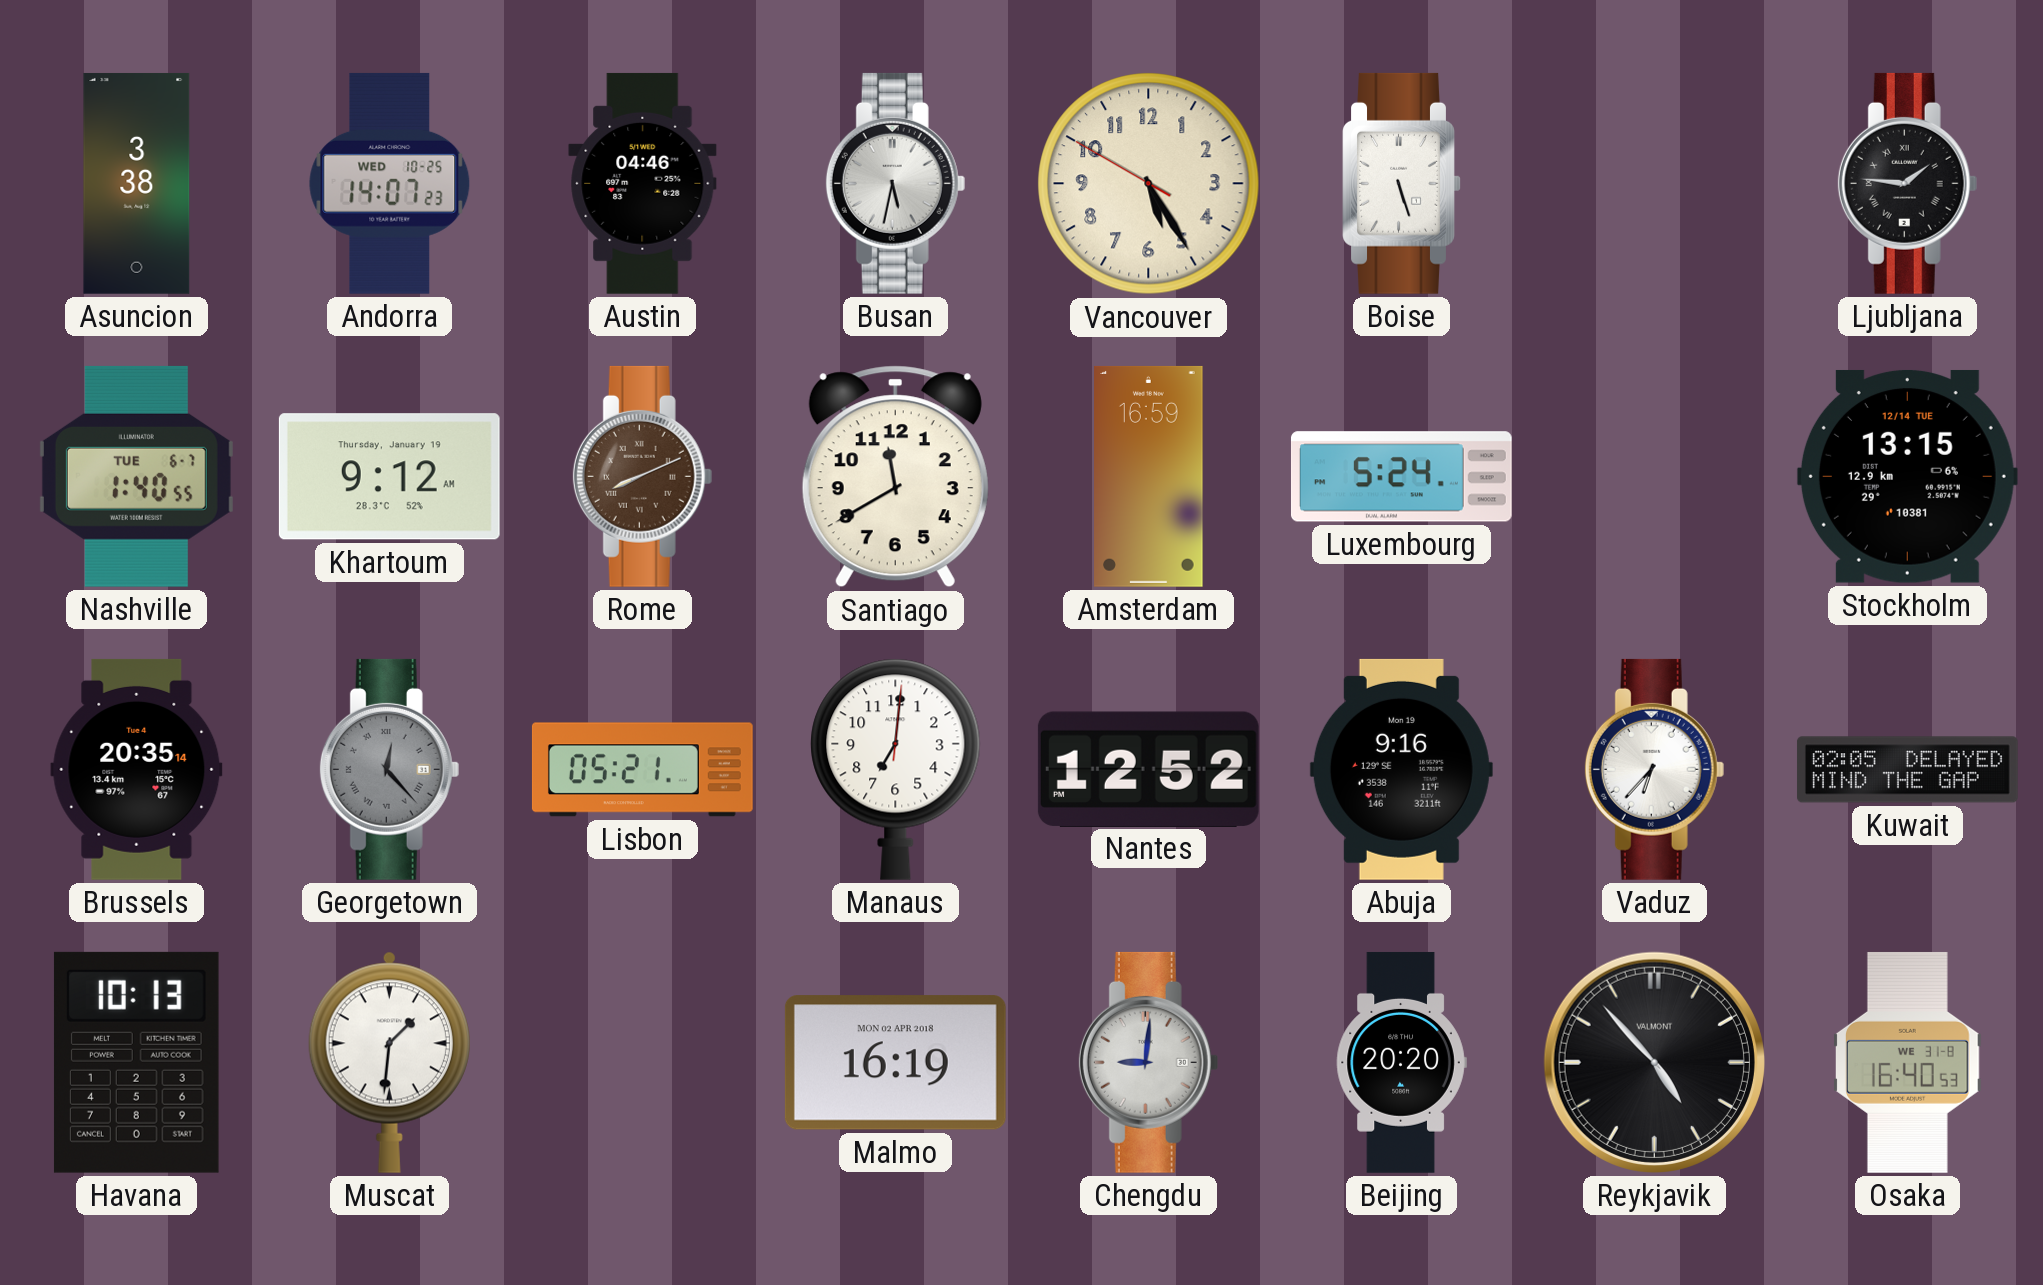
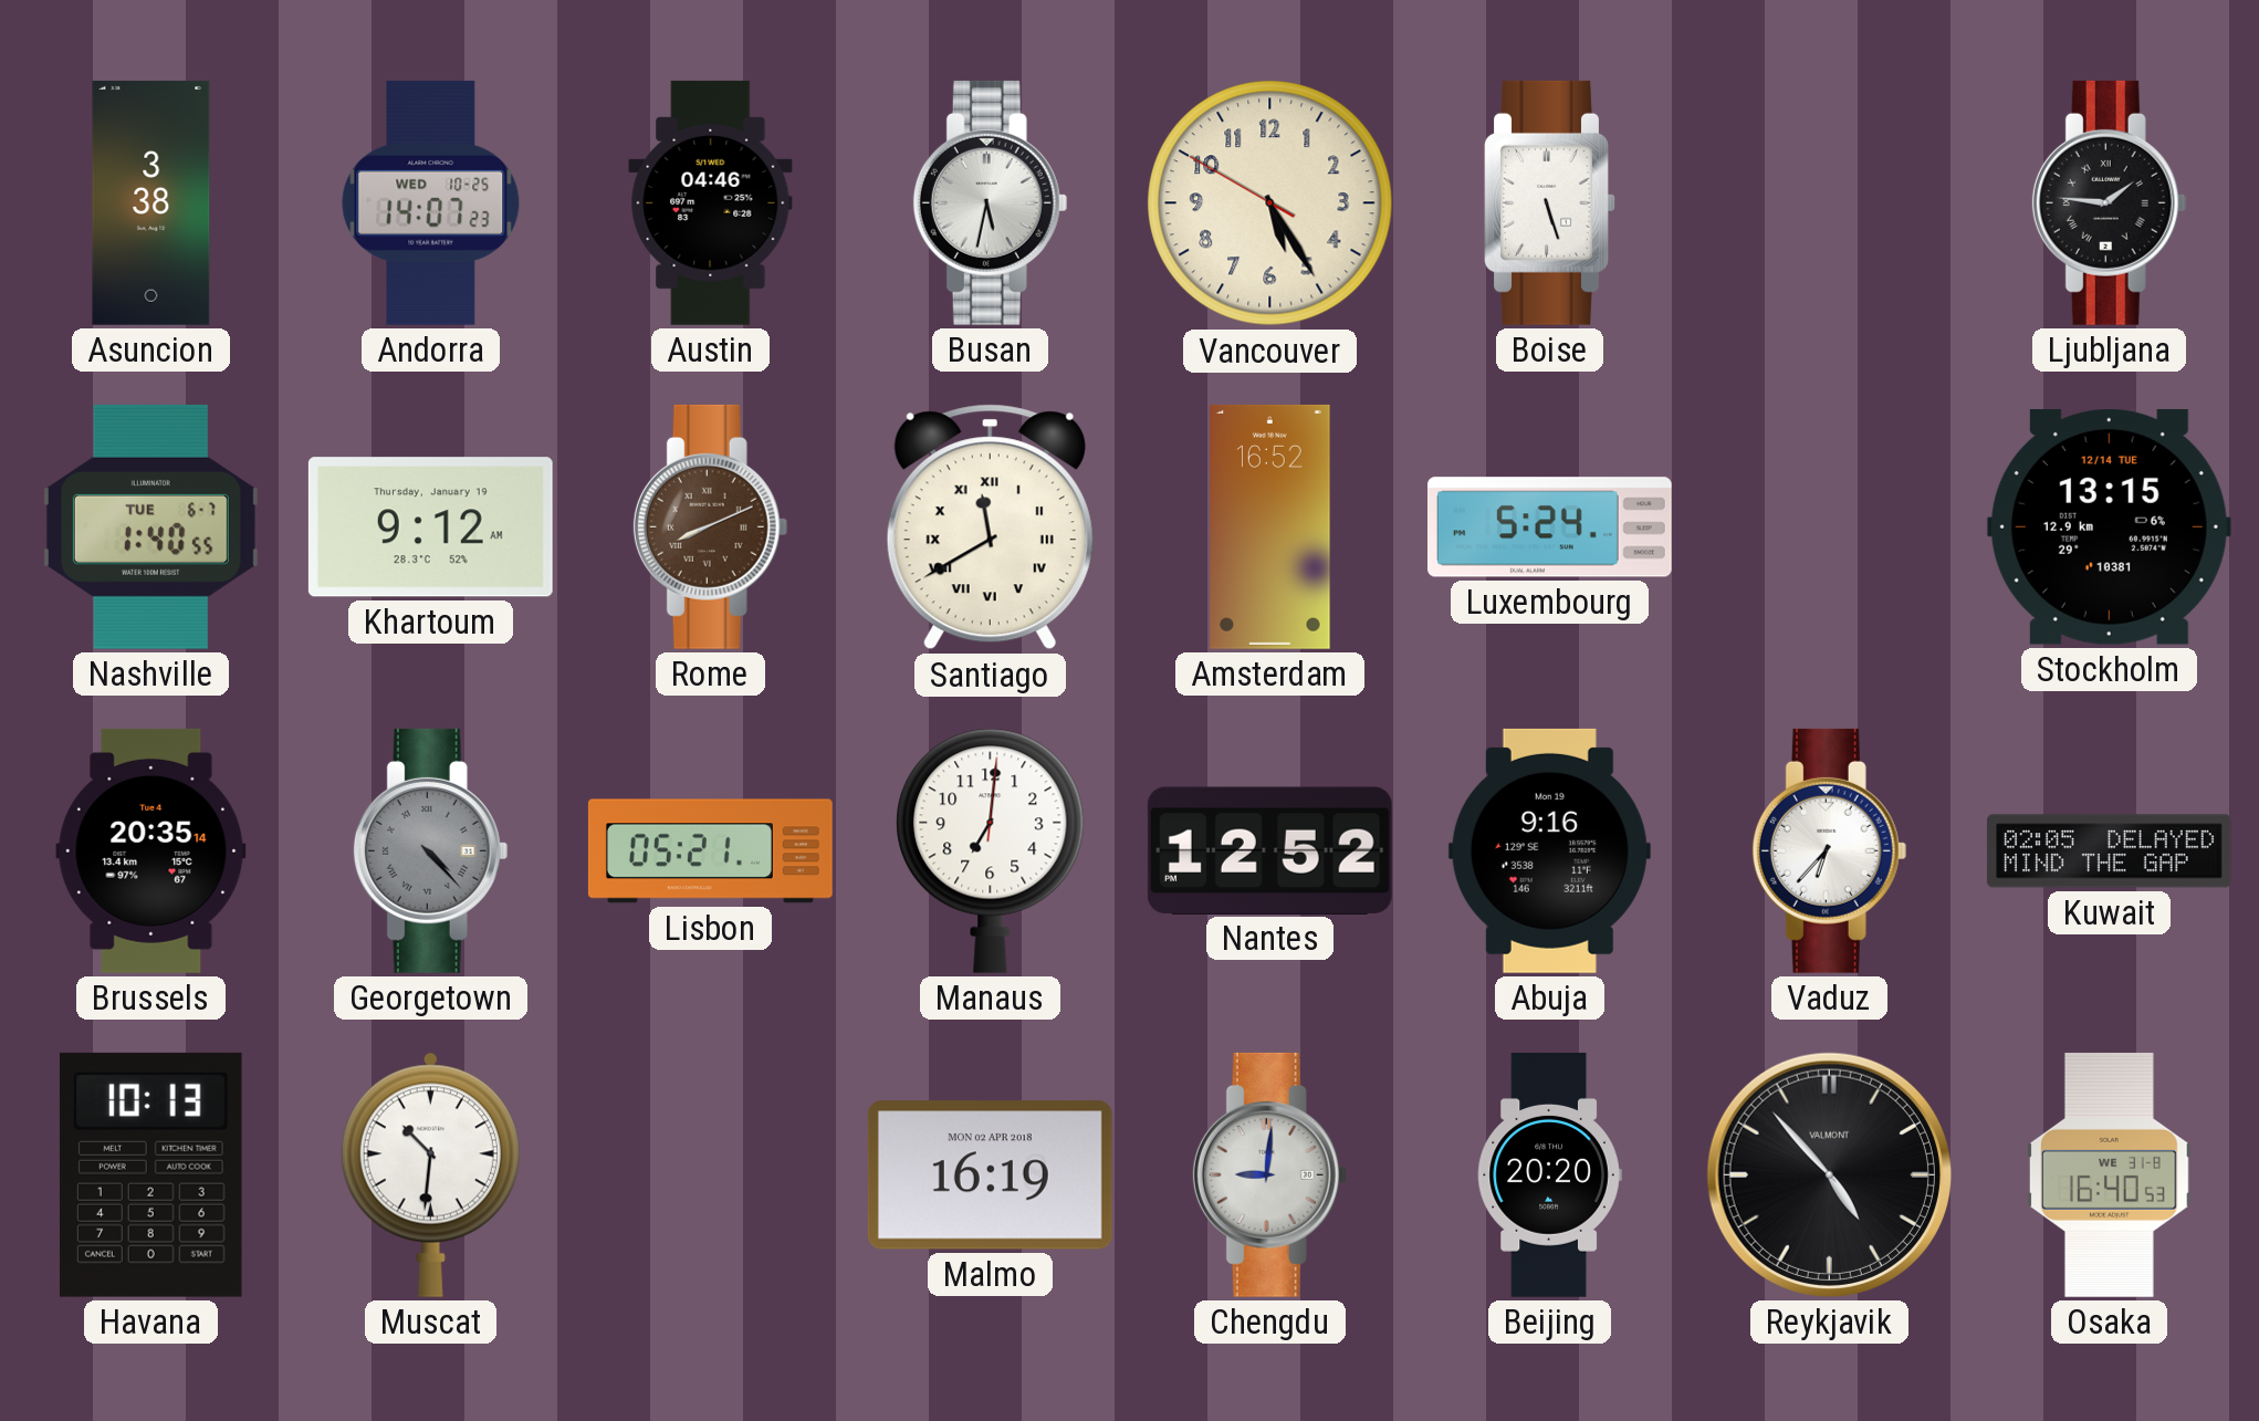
Santiago numerals: Arabic -> Roman (990, 527)
Amsterdam: 16:59 -> 16:52 (1270, 526)
Georgetown: 12:23 -> 4:23 (431, 850)
Muscat: 1:31 -> 10:31 (430, 1174)
